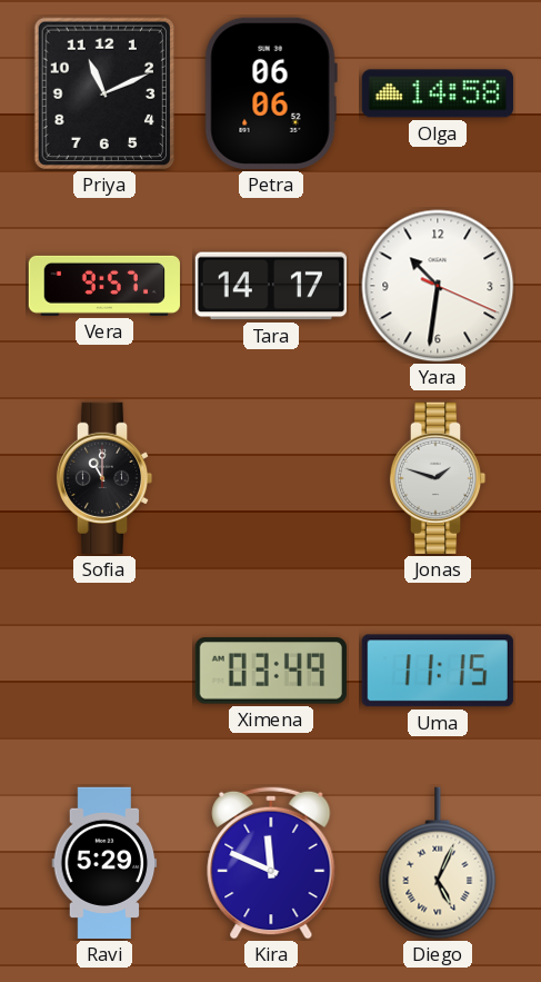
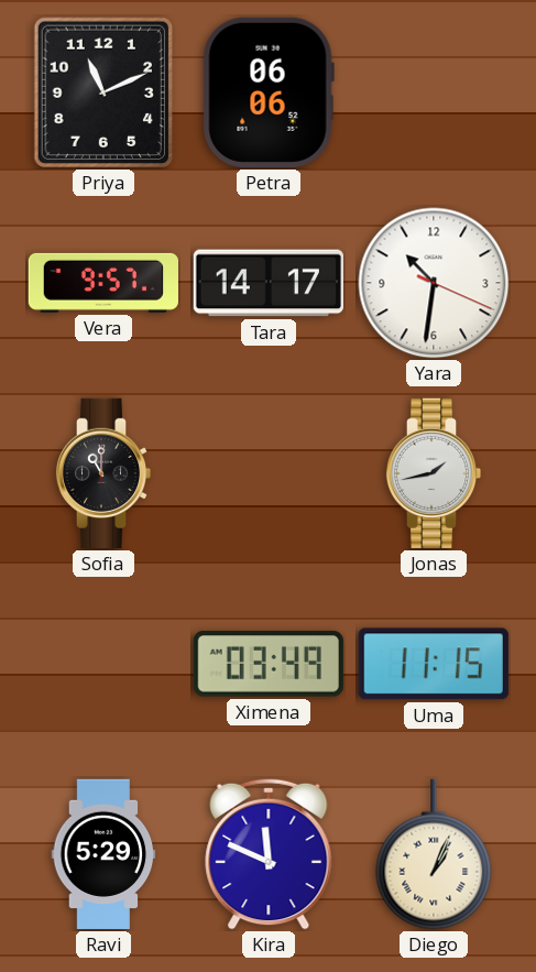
Olga: 14:58 -> none (438, 93)
Jonas: 1:48 -> 1:43 (434, 473)
Diego: 5:04 -> 1:04 (434, 854)
